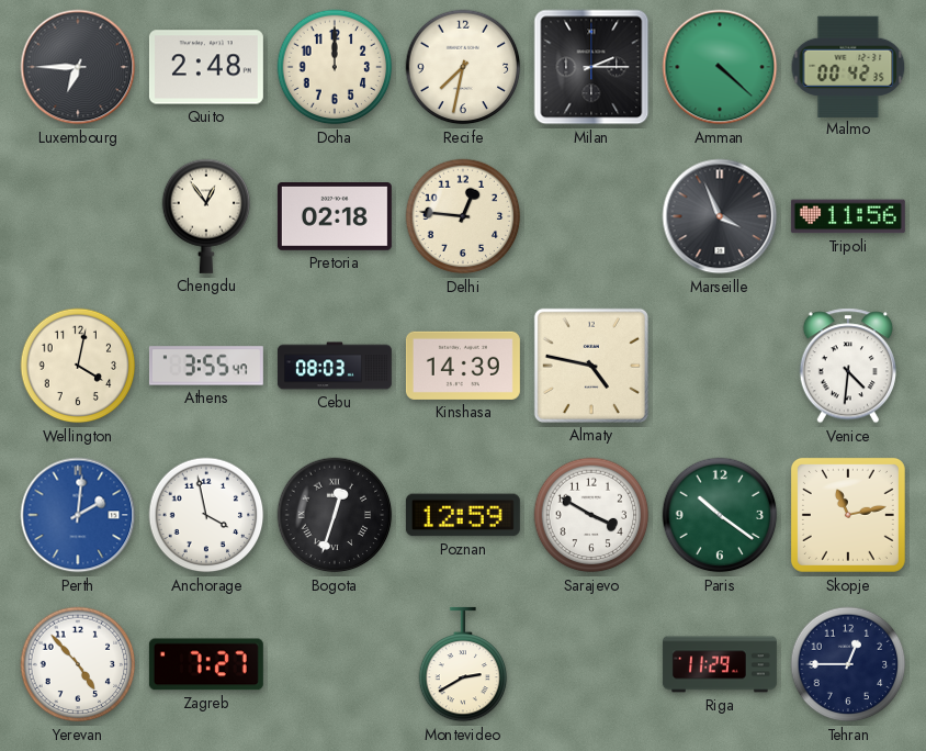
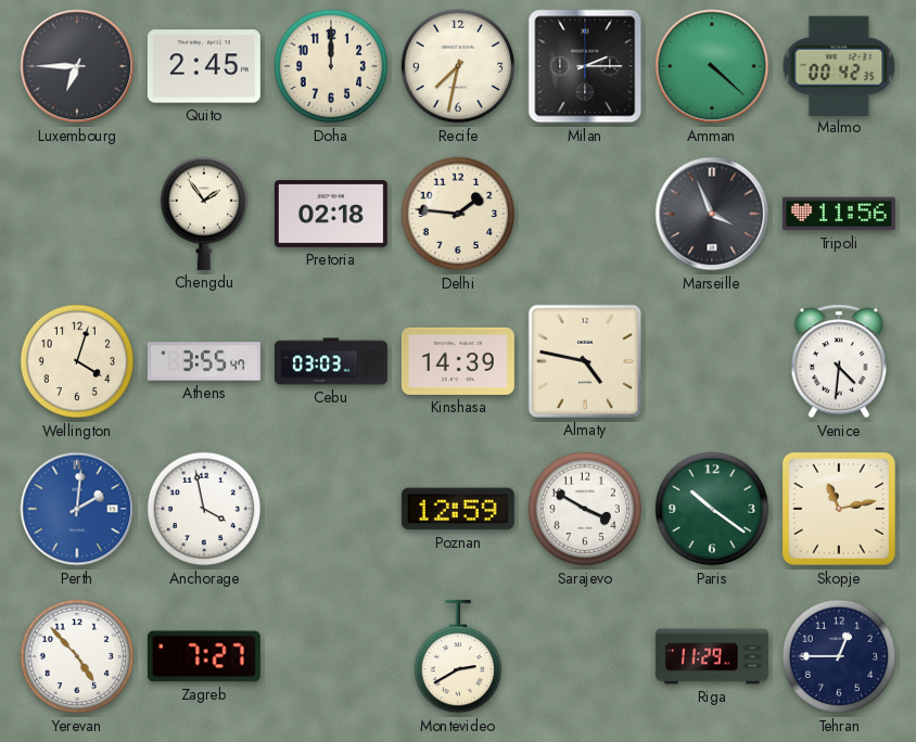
Quito: 2:48 -> 2:45 (204, 66)
Chengdu: 12:54 -> 1:54 (204, 214)
Delhi: 12:46 -> 1:46 (458, 214)
Wellington: 4:02 -> 4:03 (77, 361)
Cebu: 08:03 -> 03:03 (331, 361)
Bogota: 12:33 -> none (335, 515)
